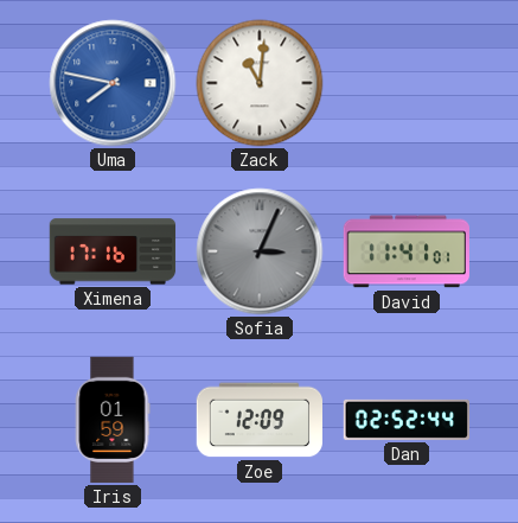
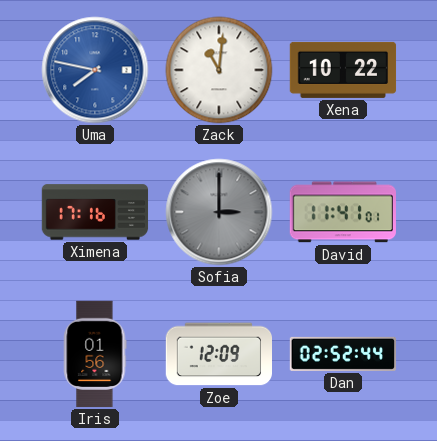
Xena: none -> 10:22 (343, 70)
Sofia: 3:04 -> 3:00 (219, 212)
Iris: 01:59 -> 01:56 (95, 354)
